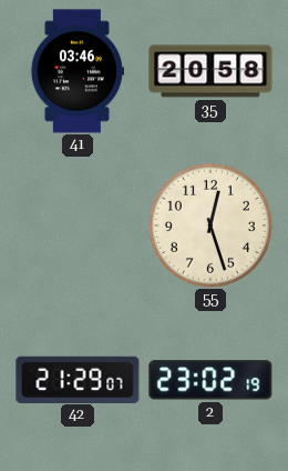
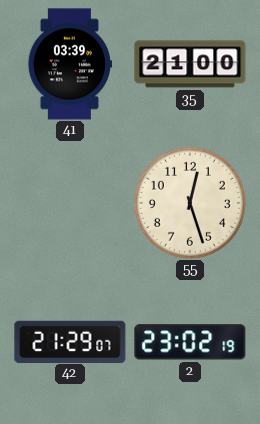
41: 03:46 -> 03:39 (69, 64)
35: 20:58 -> 21:00 (190, 64)
